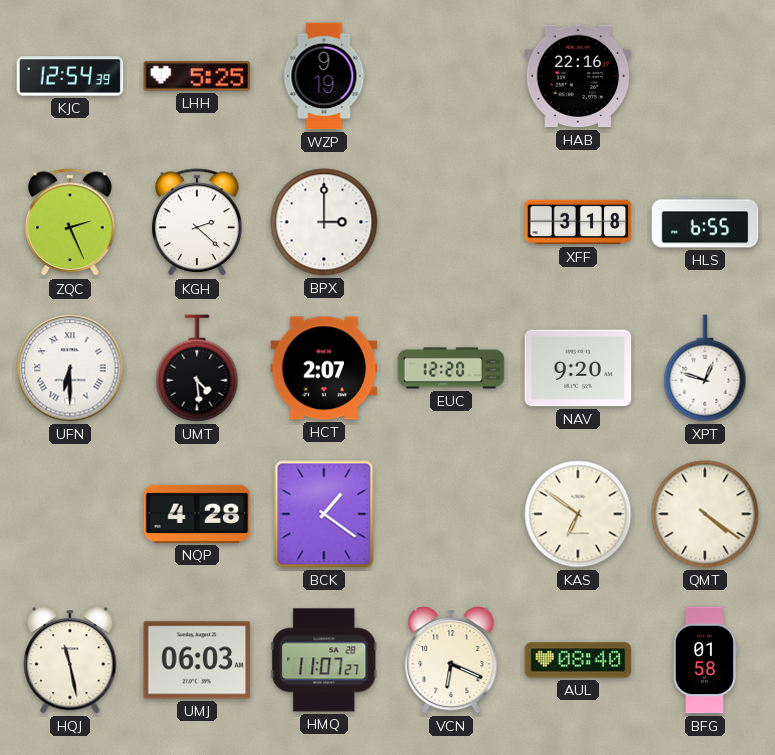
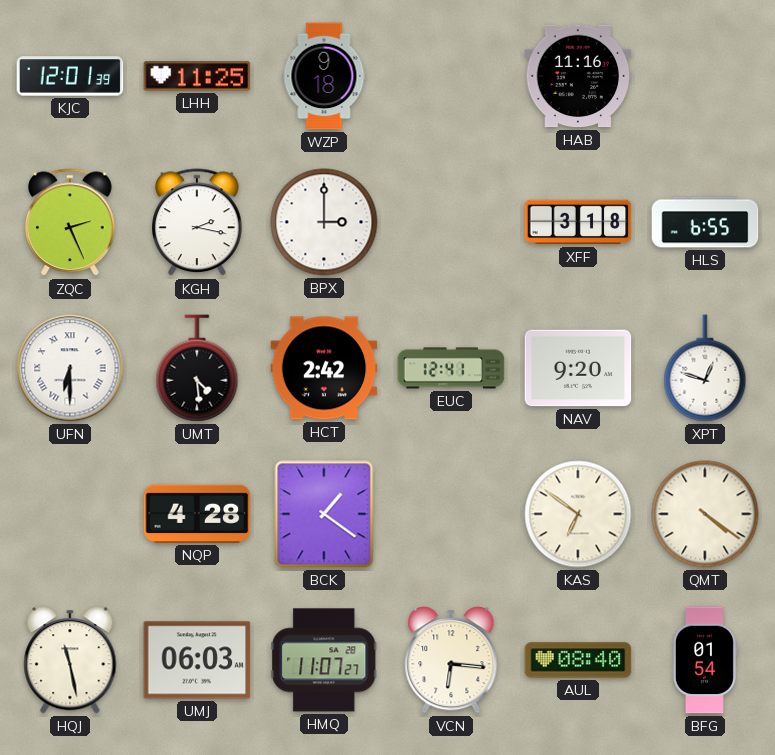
KJC: 12:54 -> 12:01 (70, 76)
LHH: 5:25 -> 11:25 (197, 76)
WZP: 9:19 -> 9:18 (324, 76)
HAB: 22:16 -> 11:16 (578, 76)
KGH: 2:22 -> 2:17 (198, 223)
HCT: 2:07 -> 2:42 (324, 368)
EUC: 12:20 -> 12:41 (451, 368)
VCN: 6:19 -> 6:16 (451, 661)
BFG: 01:58 -> 01:54 (705, 660)
